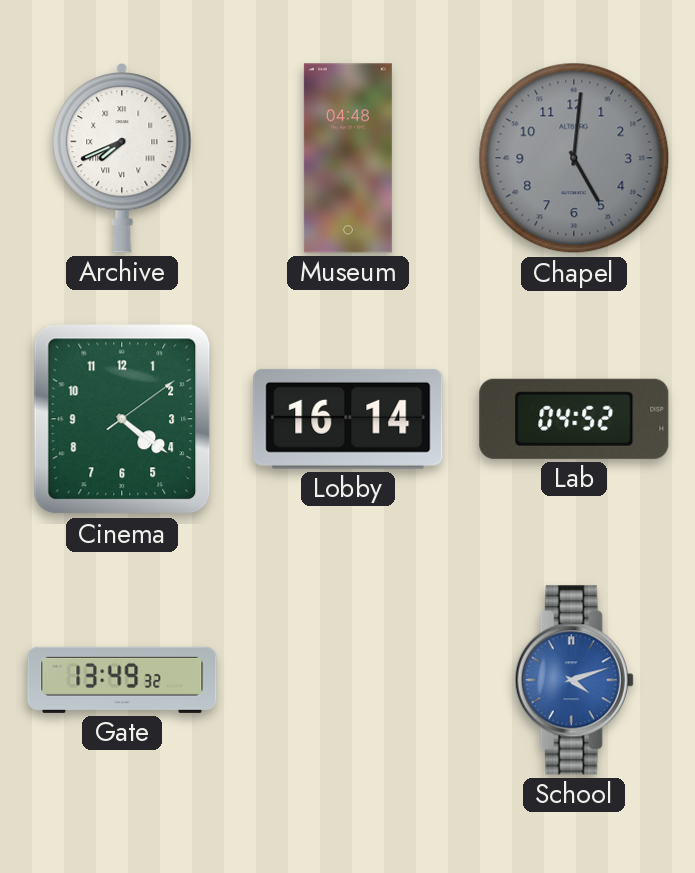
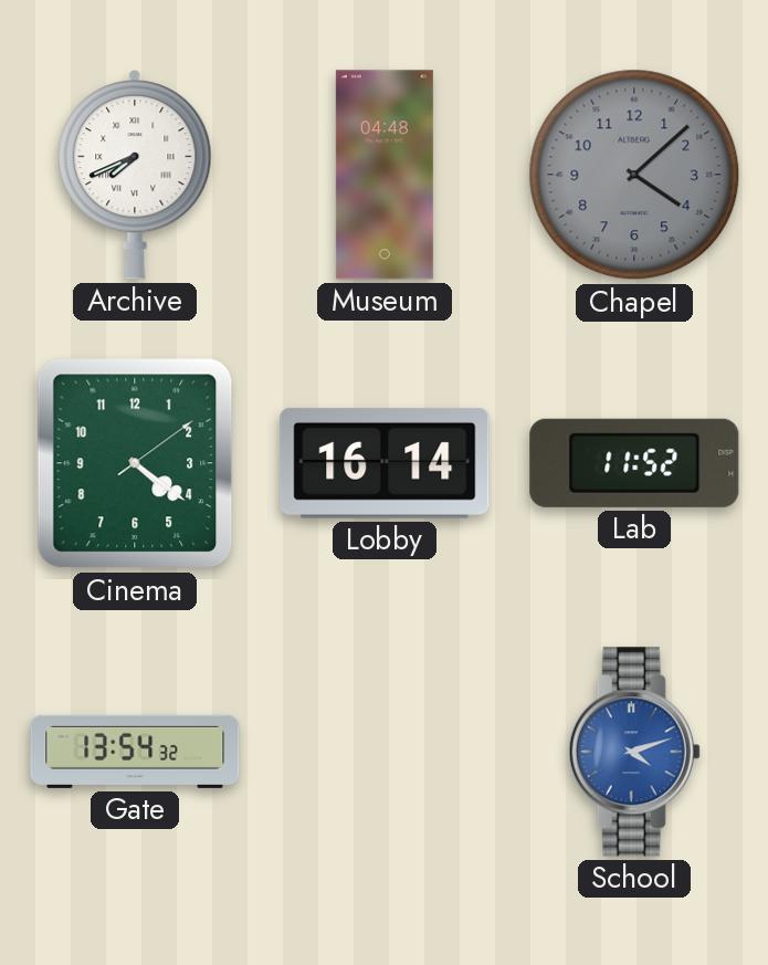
Chapel: 5:01 -> 4:08 (634, 175)
Lab: 04:52 -> 11:52 (634, 463)
Gate: 13:49 -> 13:54 (135, 752)
